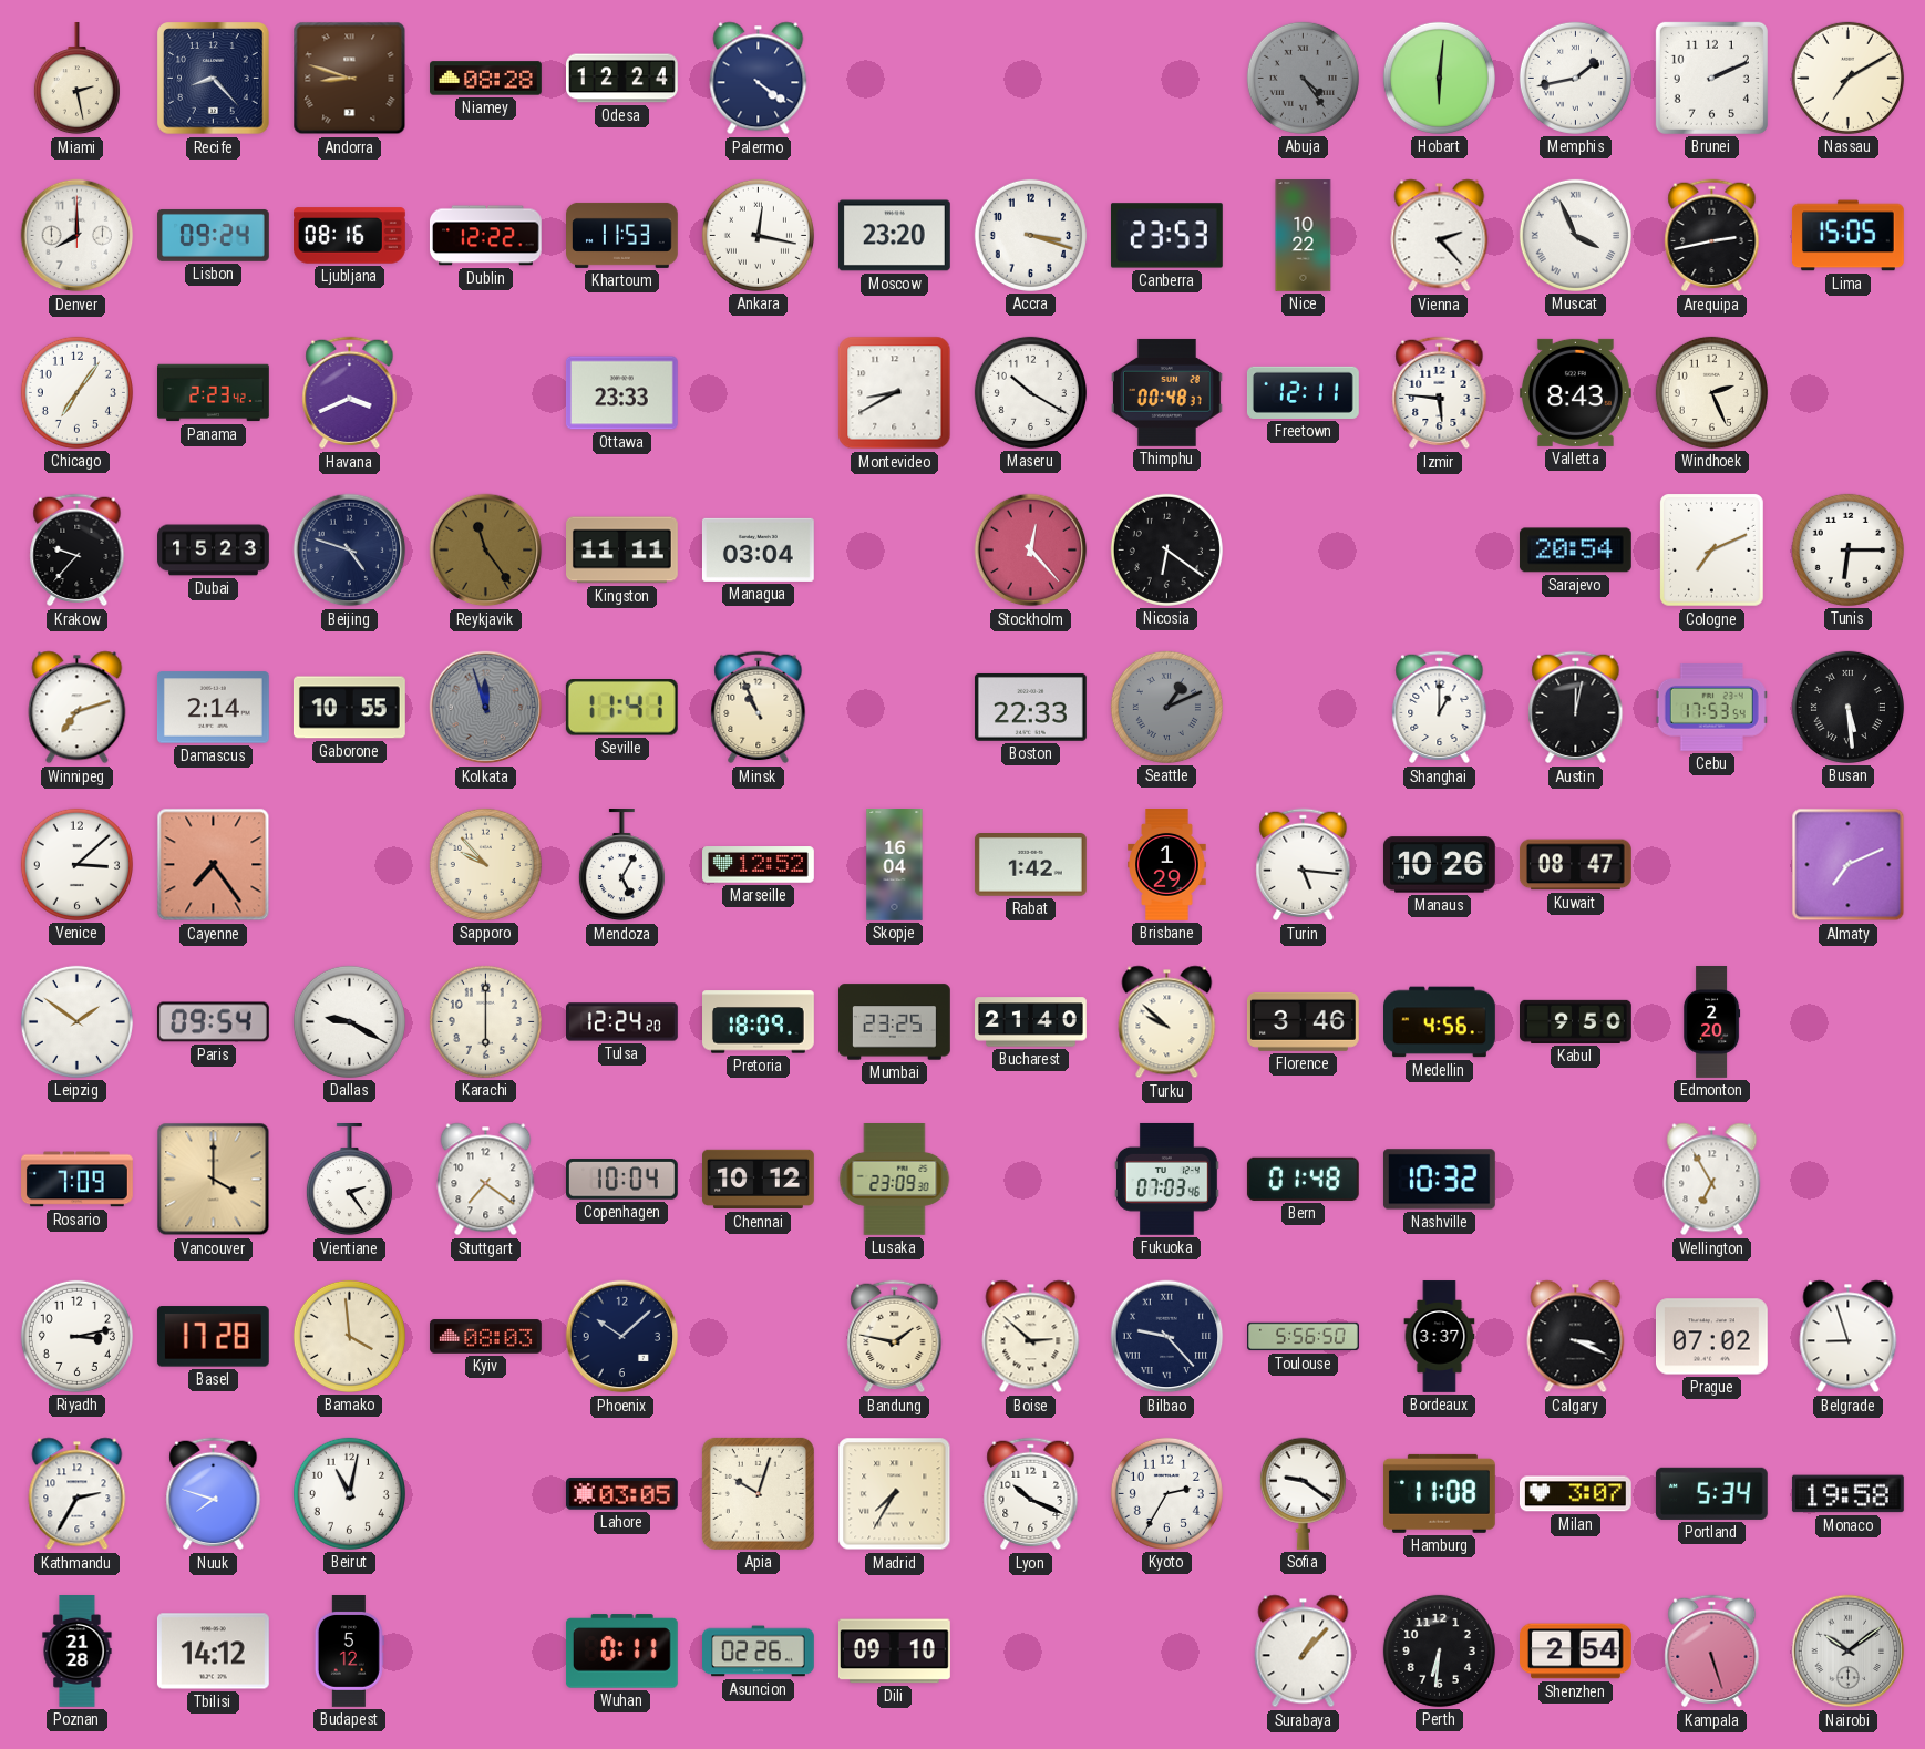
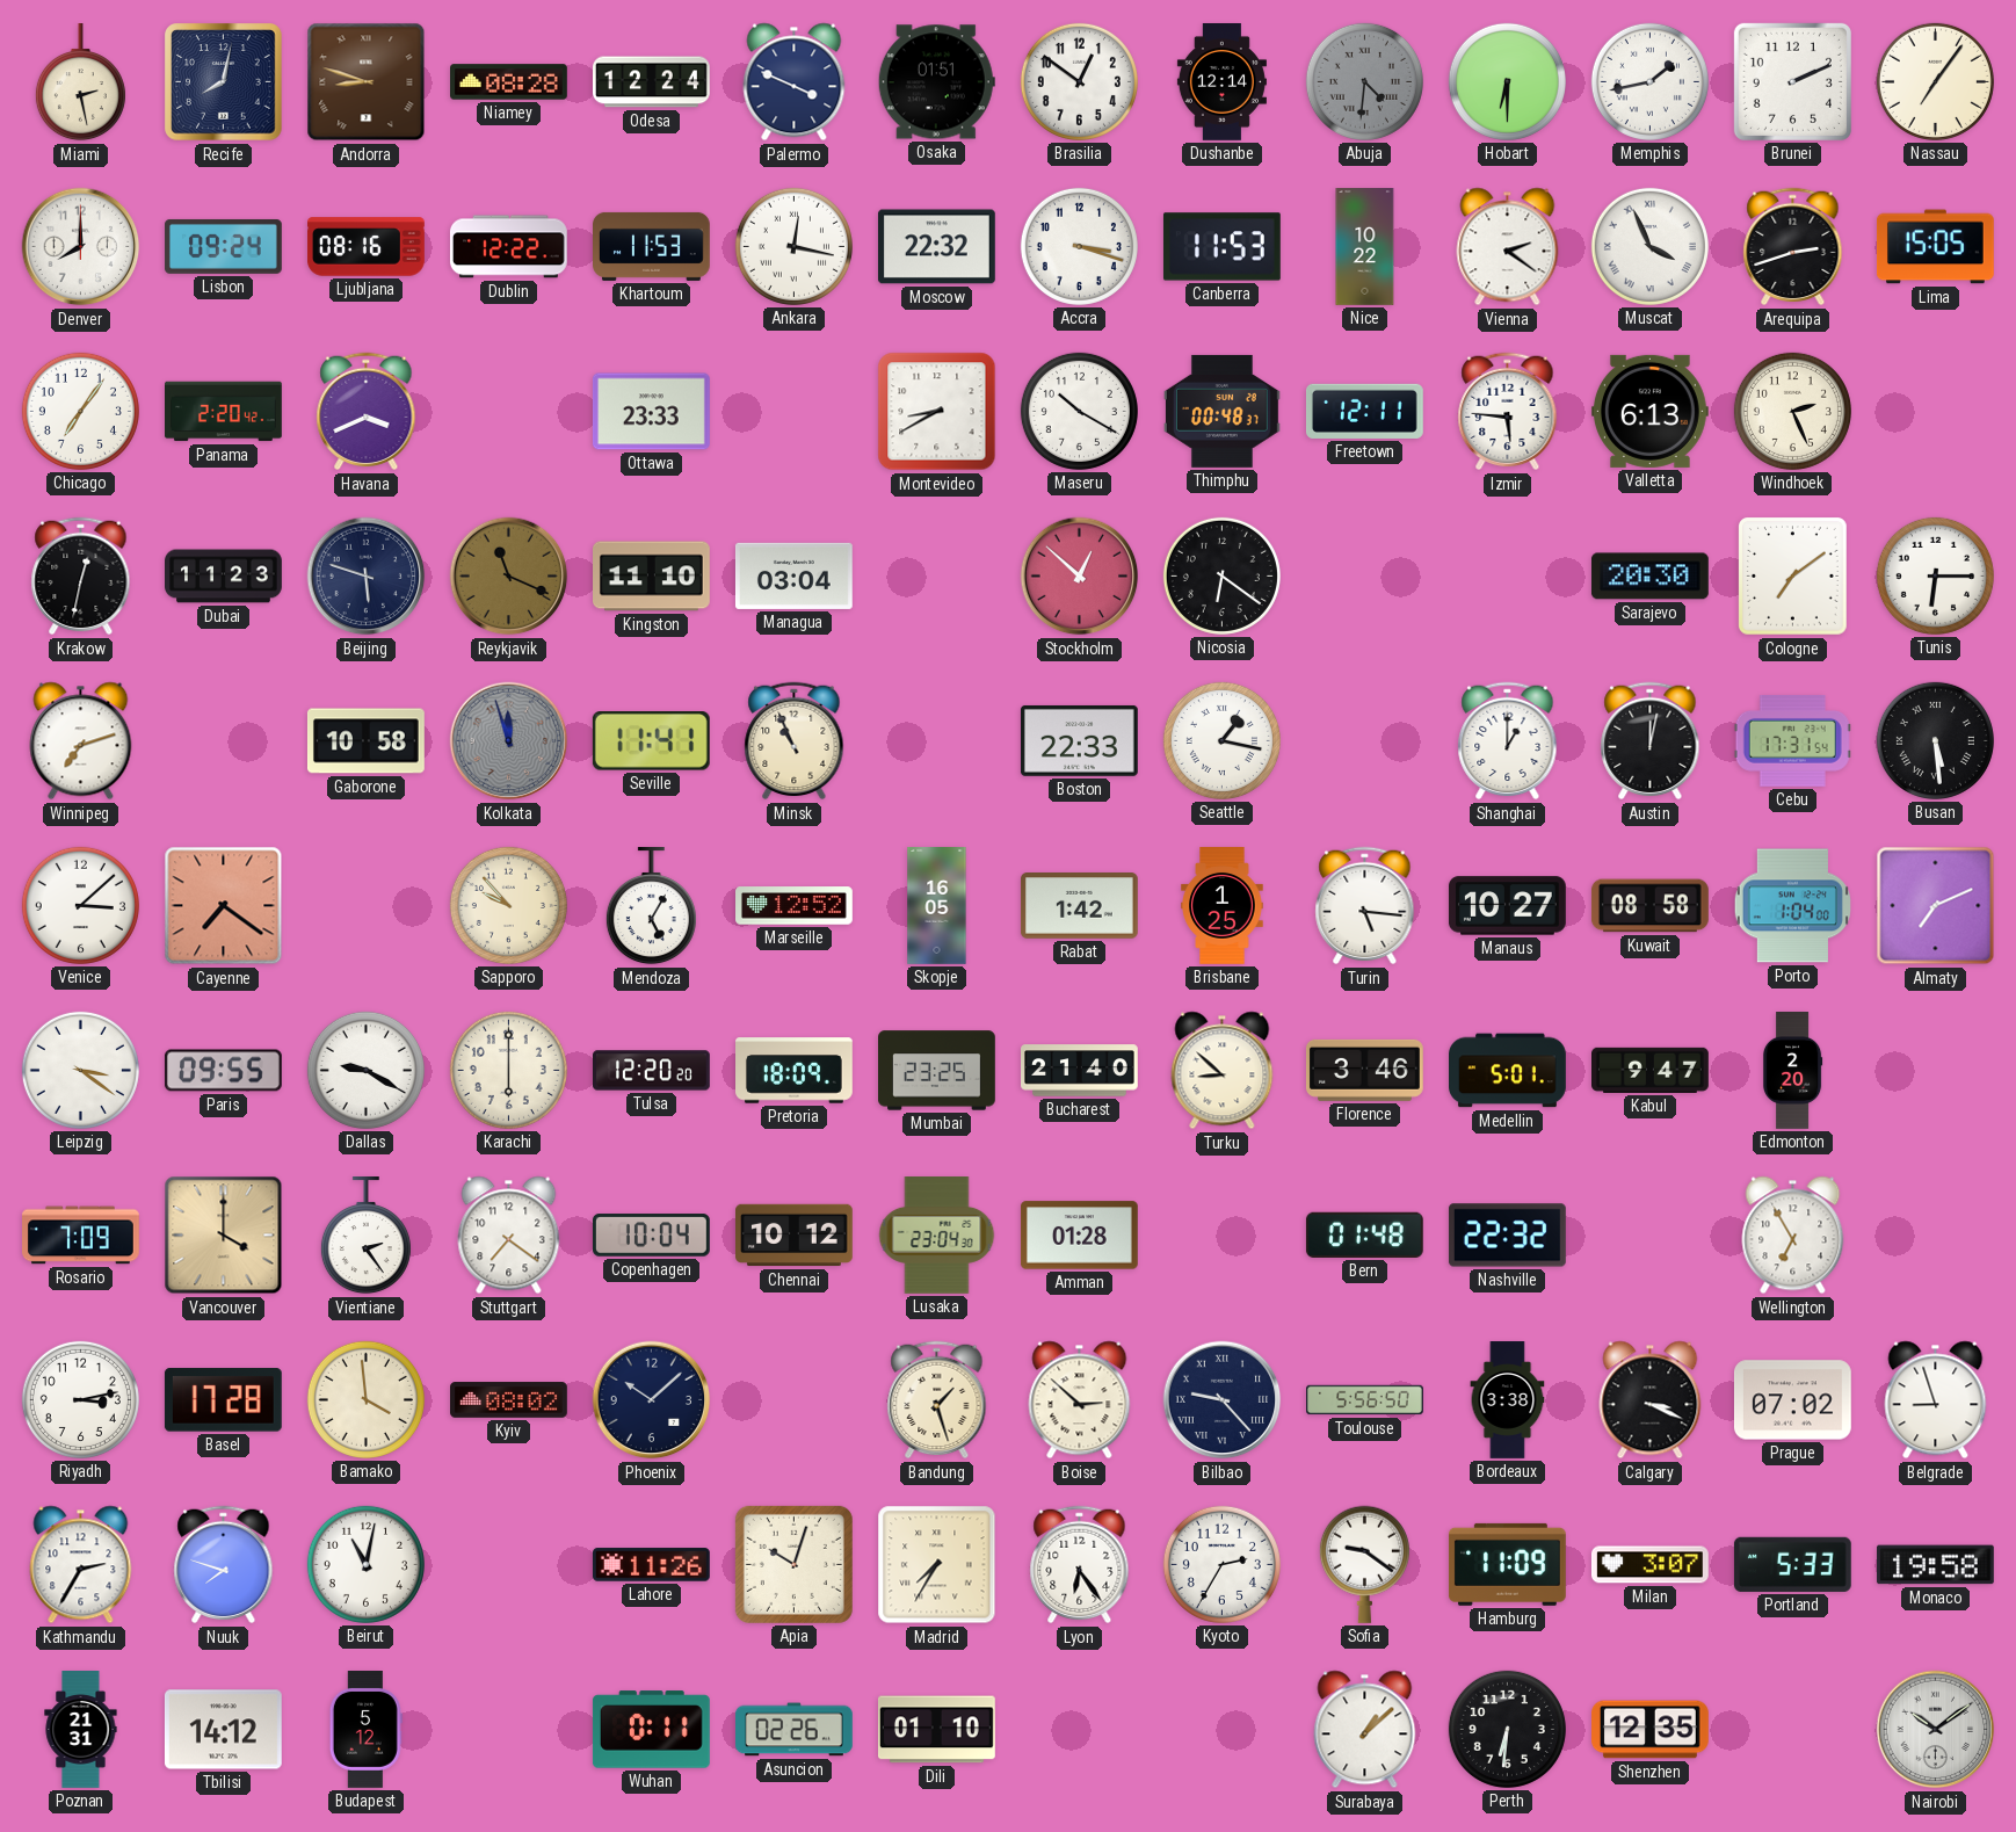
Recife: 8:23 -> 8:02 (224, 82)
Palermo: 4:21 -> 3:49 (795, 82)
Osaka: none -> 01:51 (936, 82)
Brasilia: none -> 12:51 (1079, 81)
Dushanbe: none -> 12:14 (1221, 82)
Abuja: 4:24 -> 4:31 (1364, 81)
Hobart: 6:01 -> 6:30 (1507, 81)
Nassau: 7:10 -> 7:06 (1935, 81)
Moscow: 23:20 -> 22:32 (936, 247)
Canberra: 23:53 -> 11:53 (1221, 247)
Vienna: 2:23 -> 2:21 (1508, 247)
Arequipa: 2:43 -> 2:42 (1793, 247)
Panama: 2:23 -> 2:20 (224, 412)
Valletta: 8:43 -> 6:13 (1649, 411)
Krakow: 9:37 -> 12:32 (81, 577)
Dubai: 15:23 -> 11:23 (224, 577)
Beijing: 4:48 -> 5:48 (367, 577)
Reykjavik: 11:24 -> 11:19 (509, 577)
Kingston: 11:11 -> 11:10 (652, 577)
Stockholm: 12:23 -> 12:52 (1080, 577)
Sarajevo: 20:54 -> 20:30 (1649, 577)
Cologne: 7:11 -> 7:09 (1793, 577)
Damascus: 2:14 -> none (213, 708)
Gaborone: 10:55 -> 10:58 (367, 741)
Seattle: 1:11 -> 1:17 (1221, 740)
Seattle dial: grey -> white (1221, 740)
Cebu: 17:53 -> 17:31 (1792, 741)
Cayenne: 7:24 -> 7:21 (224, 906)
Skopje: 16:04 -> 16:05 (937, 906)
Brisbane: 1:29 -> 1:25 (1223, 906)
Manaus: 10:26 -> 10:27 (1507, 906)
Kuwait: 08:47 -> 08:58 (1649, 906)
Porto: none -> 1:04 (1792, 906)
Leipzig: 1:51 -> 3:21 (80, 1070)
Paris: 09:54 -> 09:55 (223, 1071)
Tulsa: 12:24 -> 12:20 (652, 1071)
Turku: 9:52 -> 8:52 (1223, 1071)
Medellin: 4:56 -> 5:01 (1508, 1071)
Kabul: 9:50 -> 9:47 (1651, 1070)
Lusaka: 23:09 -> 23:04 (937, 1236)
Amman: none -> 01:28 (1079, 1236)
Fukuoka: 07:03 -> none (1166, 1179)
Nashville: 10:32 -> 22:32 (1507, 1236)
Kyiv: 08:03 -> 08:02 (509, 1400)
Bandung: 1:47 -> 1:27 (937, 1400)
Bordeaux: 3:37 -> 3:38 (1508, 1400)
Lahore: 03:05 -> 11:26 (651, 1565)
Lyon: 10:19 -> 6:24 (1080, 1565)
Hamburg: 11:08 -> 11:09 (1507, 1564)
Portland: 5:34 -> 5:33 (1792, 1564)
Poznan: 21:28 -> 21:31 (81, 1730)
Dili: 09:10 -> 01:10 (937, 1730)
Surabaya: 1:07 -> 1:08 (1365, 1730)
Shenzhen: 2:54 -> 12:35 (1651, 1730)
Kampala: 5:27 -> none (1712, 1652)
